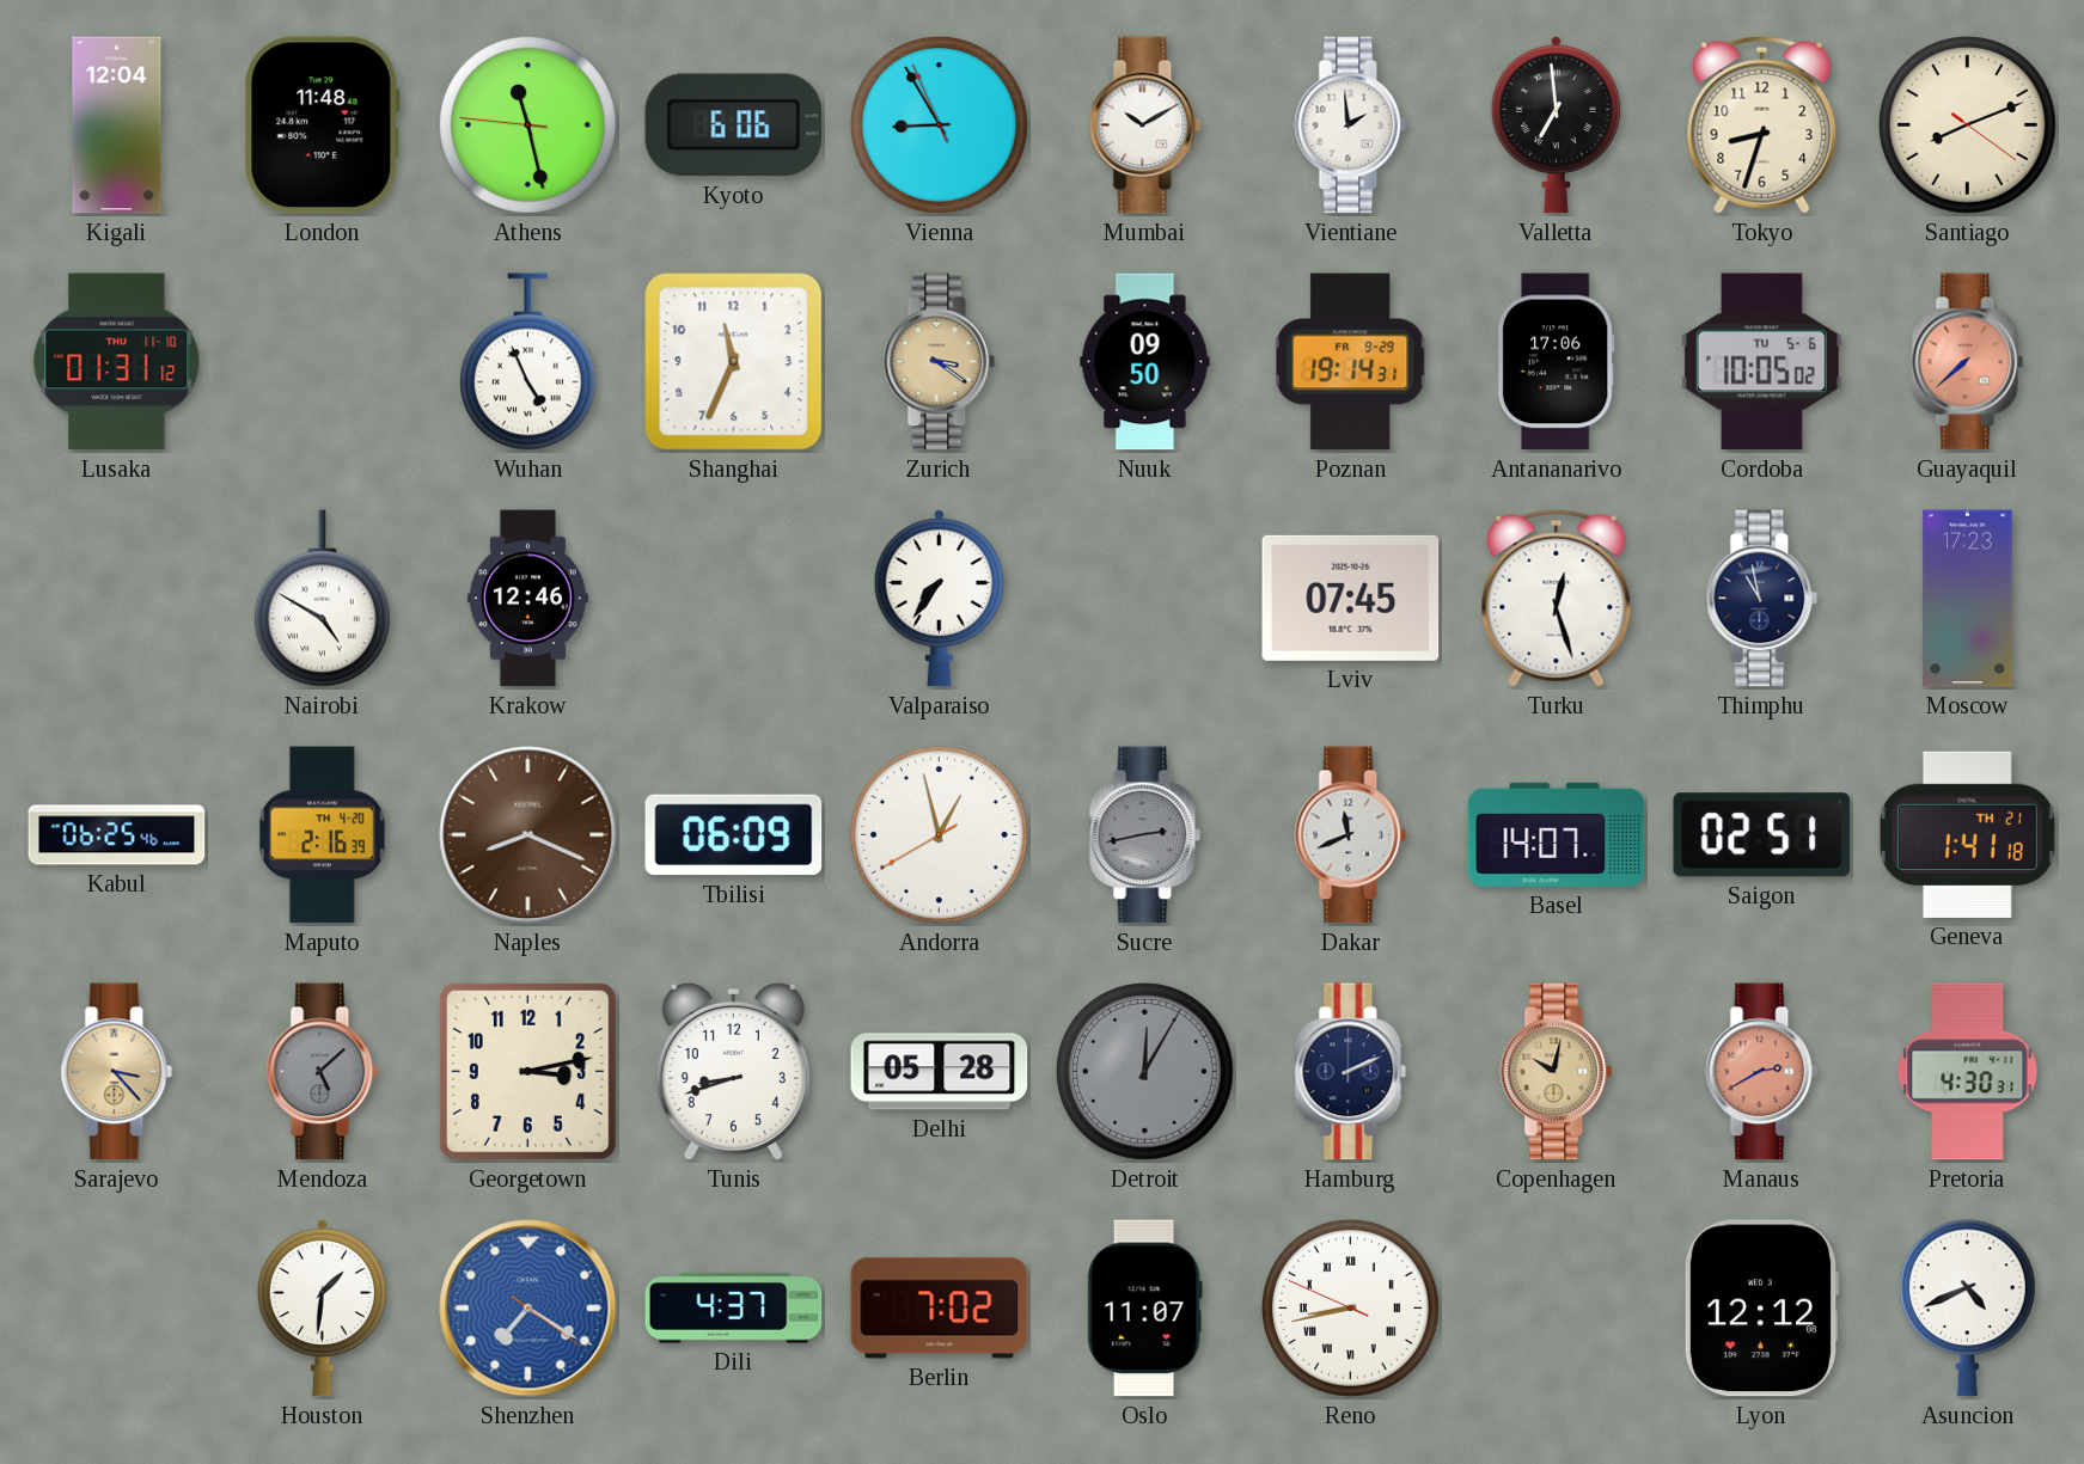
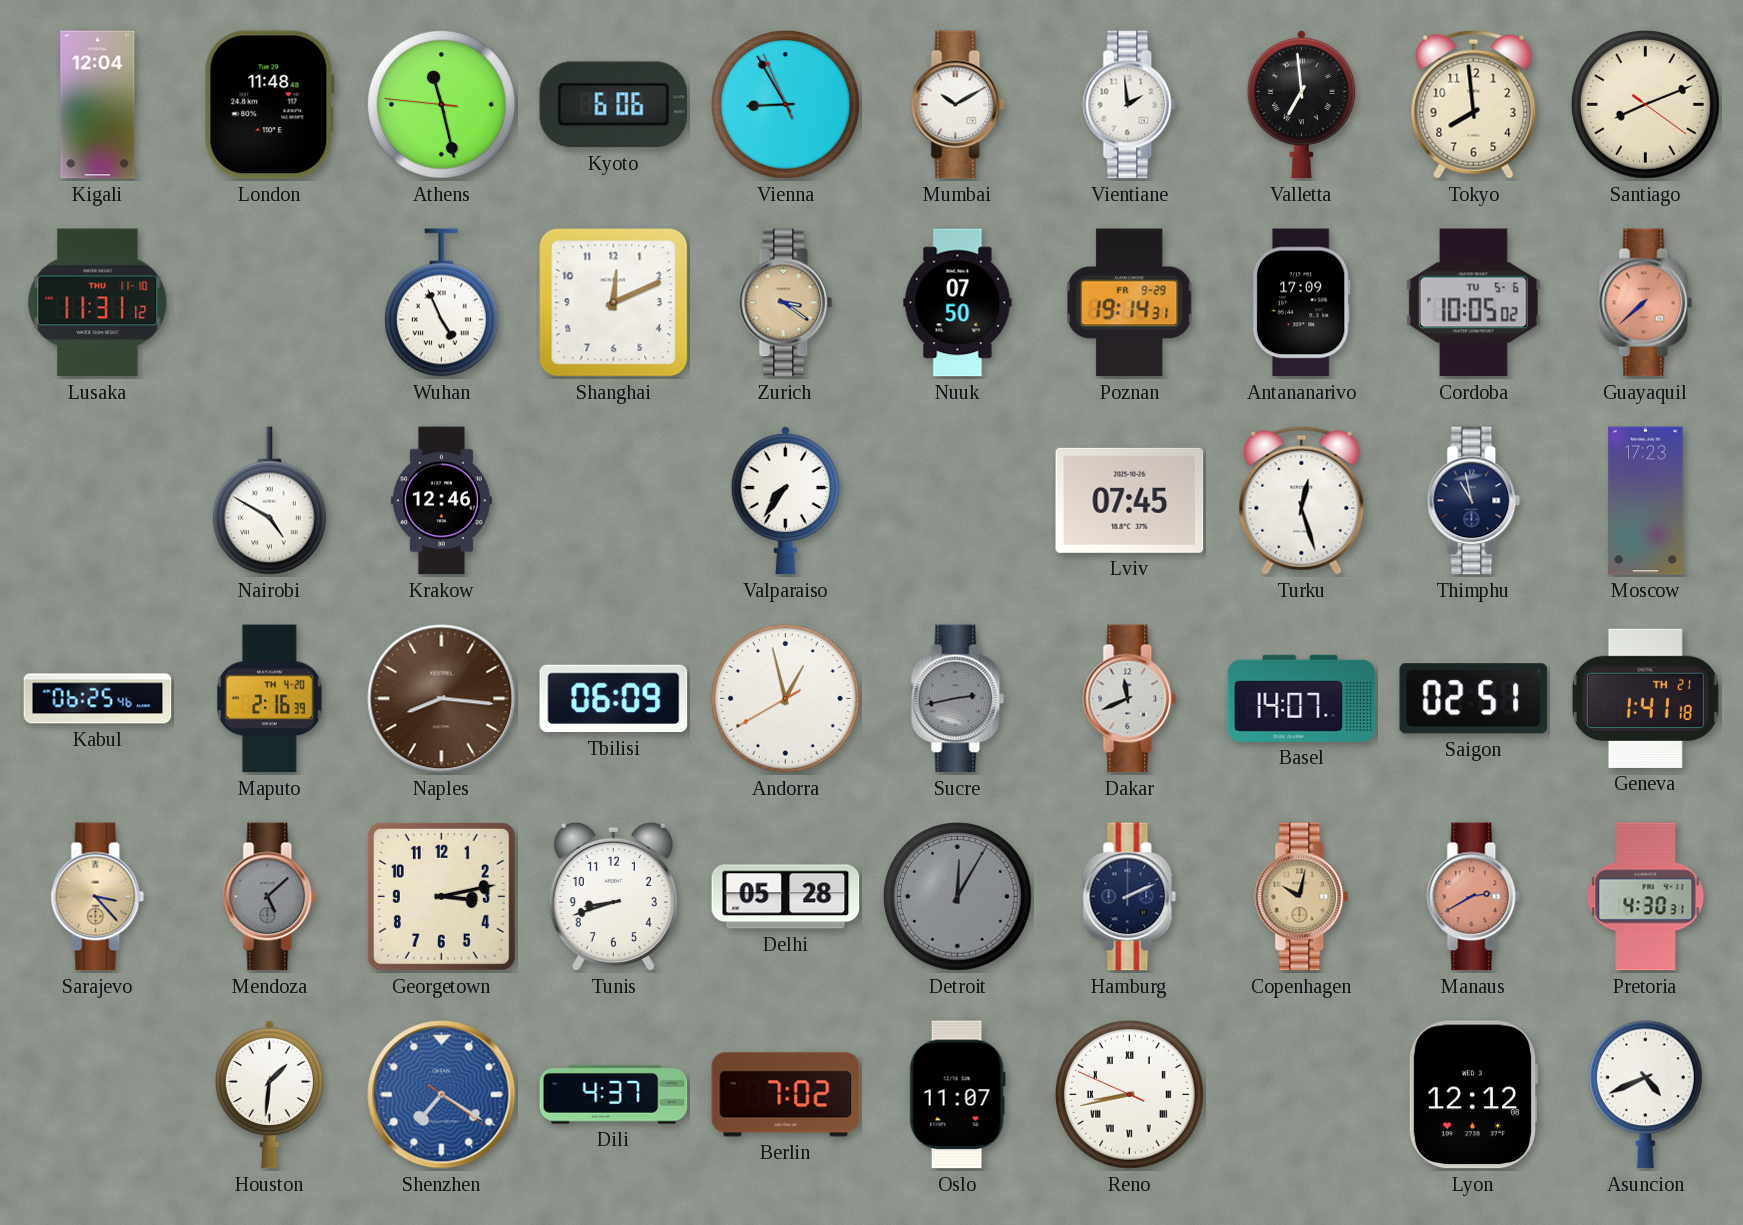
Tokyo: 8:33 -> 7:59 (1474, 104)
Lusaka: 01:31 -> 11:31 (98, 303)
Shanghai: 11:34 -> 12:11 (614, 303)
Nuuk: 09:50 -> 07:50 (958, 303)
Antananarivo: 17:06 -> 17:09 (1301, 303)
Naples: 8:19 -> 8:16 (442, 699)
